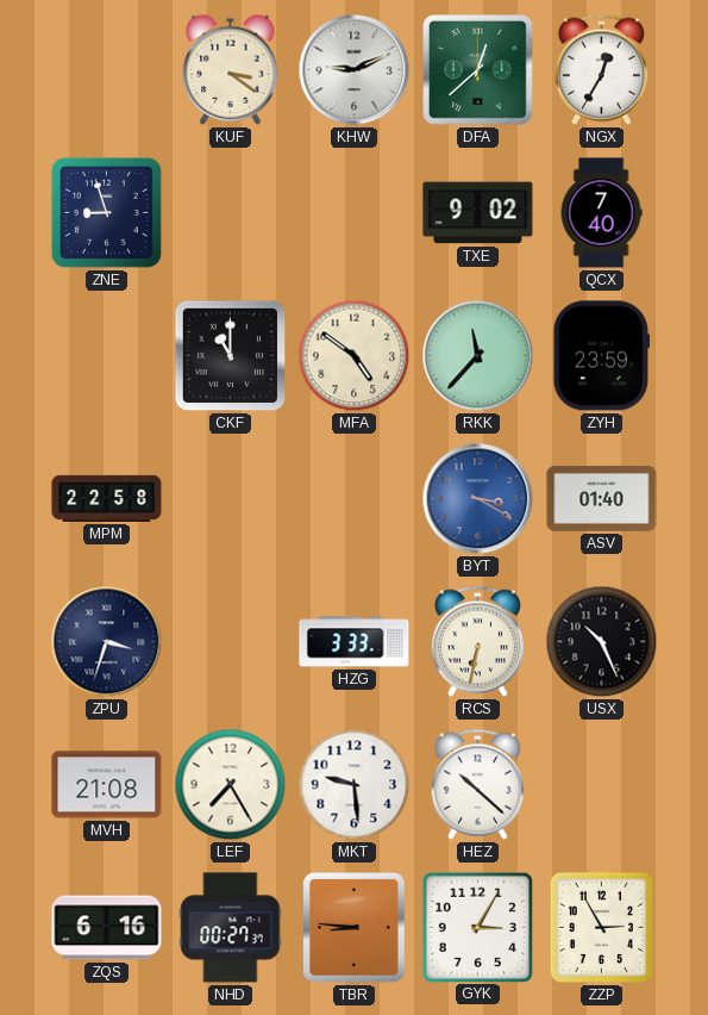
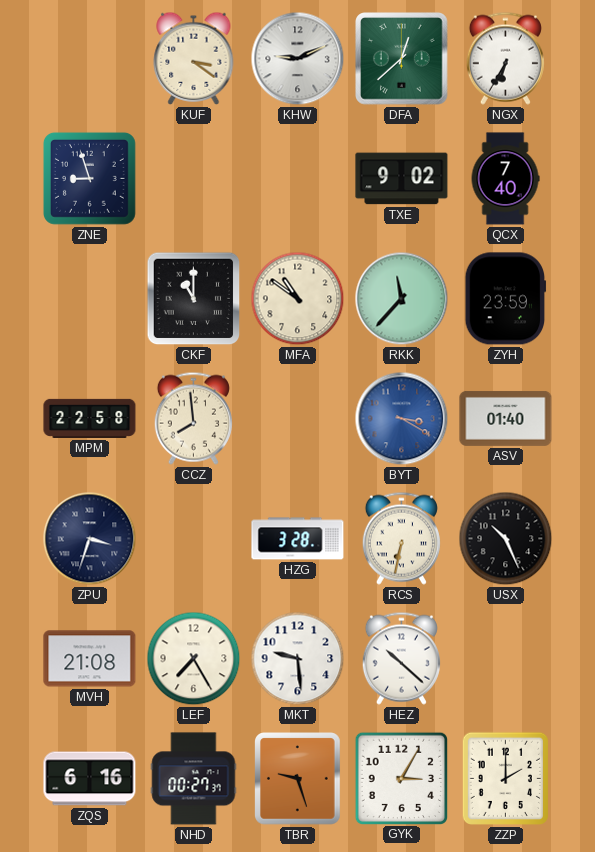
NGX: 12:35 -> 6:35 (505, 58)
MFA: 4:51 -> 10:51 (298, 299)
CCZ: none -> 7:59 (193, 418)
HZG: 3:33 -> 3:28 (298, 539)
TBR: 8:46 -> 9:27 (298, 779)
ZZP: 2:55 -> 2:00 (505, 778)
